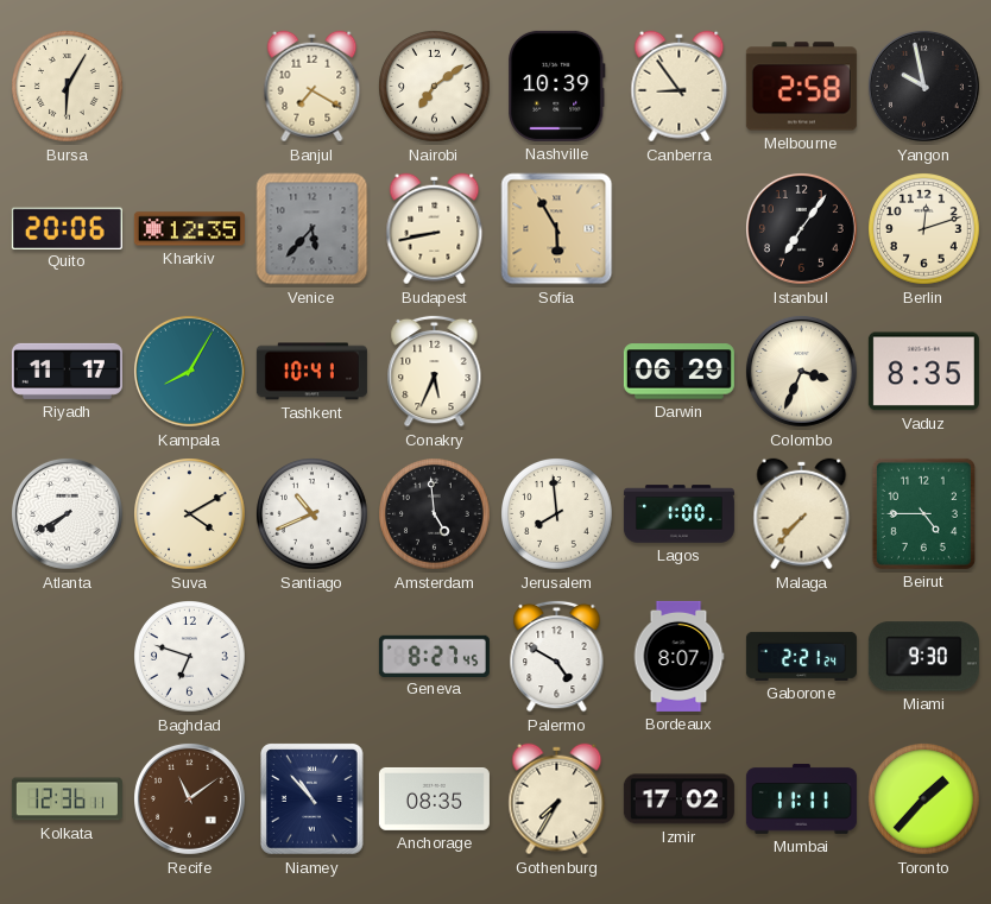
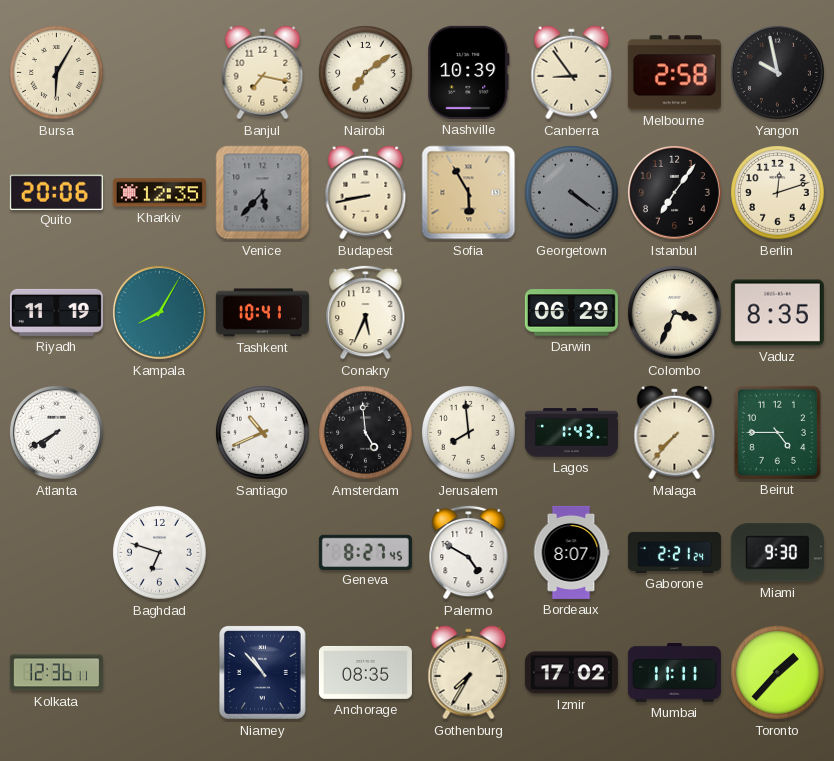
Banjul: 7:20 -> 7:17 (263, 73)
Georgetown: none -> 4:21 (572, 193)
Riyadh: 11:17 -> 11:19 (56, 312)
Suva: 4:10 -> none (190, 514)
Lagos: 1:00 -> 1:43 (571, 433)
Recife: 11:09 -> none (189, 798)
